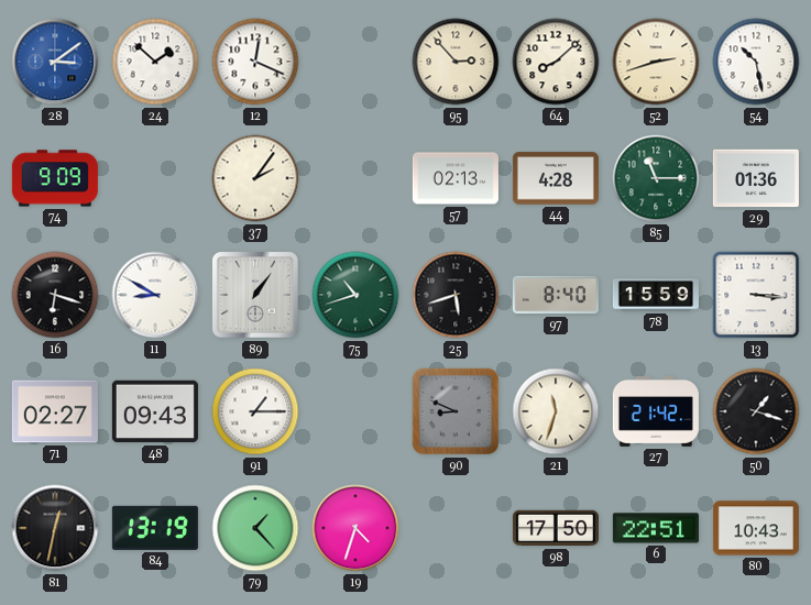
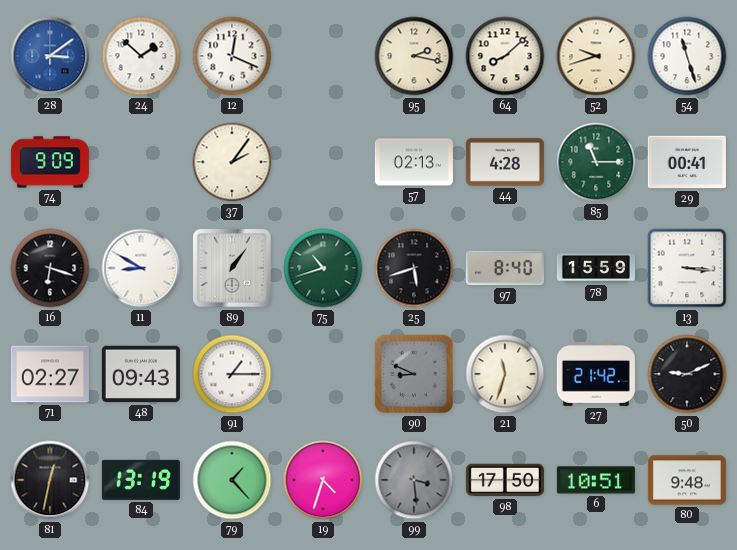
95: 2:53 -> 2:17 (414, 56)
52: 2:42 -> 9:42 (596, 56)
54: 10:28 -> 11:27 (687, 56)
29: 01:36 -> 00:41 (687, 162)
50: 1:18 -> 9:11 (687, 374)
99: none -> 3:29 (414, 480)
6: 22:51 -> 10:51 (596, 480)
80: 10:43 -> 9:48 (687, 480)
